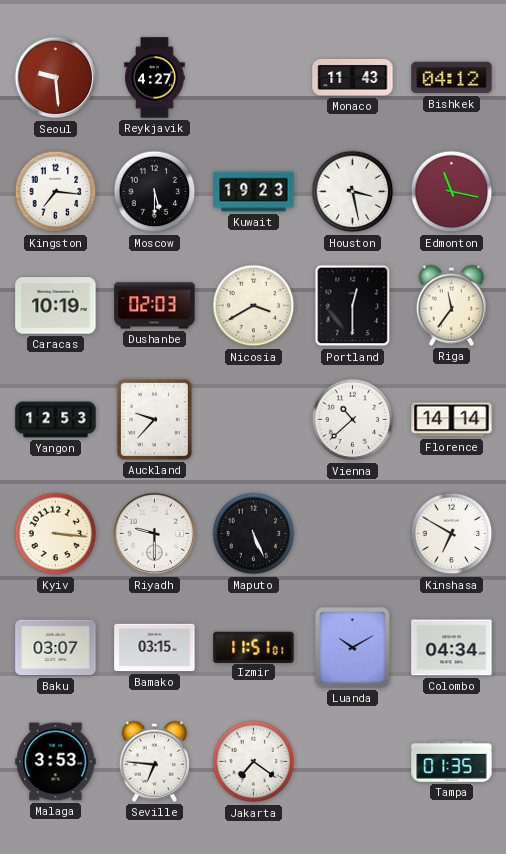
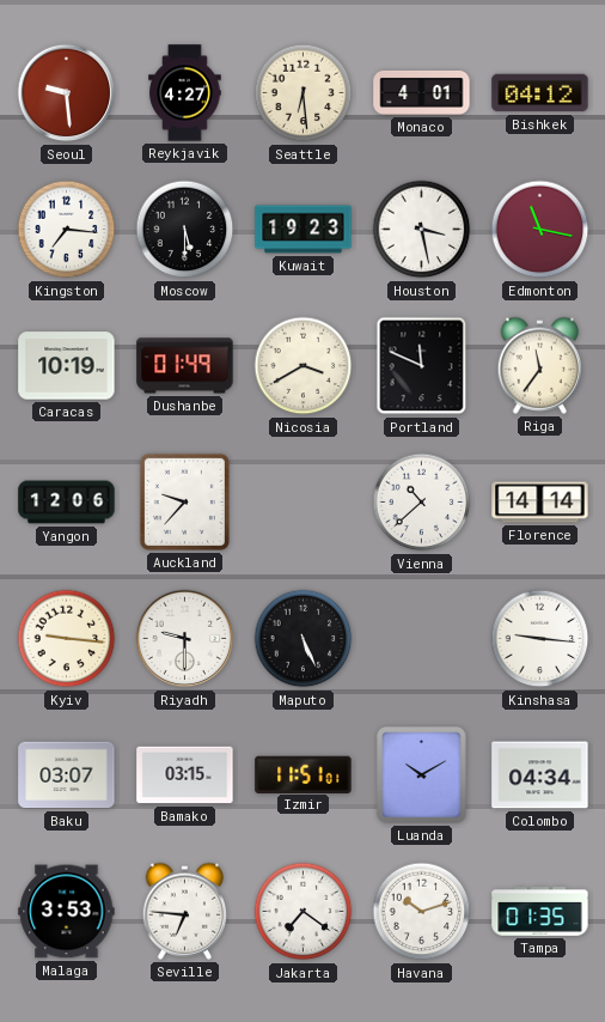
Seattle: none -> 6:29 (304, 93)
Monaco: 11:43 -> 4:01 (422, 92)
Dushanbe: 02:03 -> 01:49 (185, 366)
Portland: 12:30 -> 11:49 (422, 366)
Yangon: 12:53 -> 12:06 (67, 503)
Kyiv: 3:16 -> 9:16 (67, 639)
Kinshasa: 6:50 -> 9:16 (540, 639)
Havana: none -> 10:12 (422, 912)
